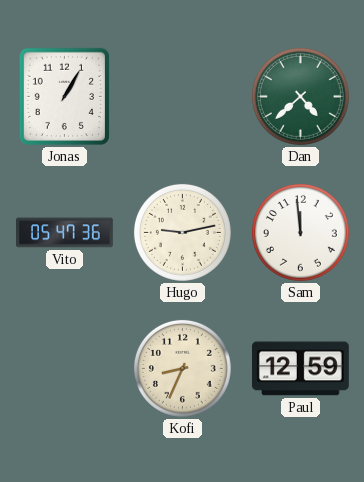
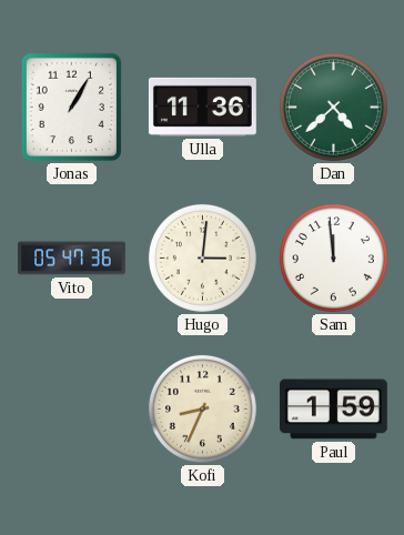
Ulla: none -> 11:36 (202, 107)
Hugo: 9:13 -> 3:01 (202, 258)
Paul: 12:59 -> 1:59 (333, 410)
